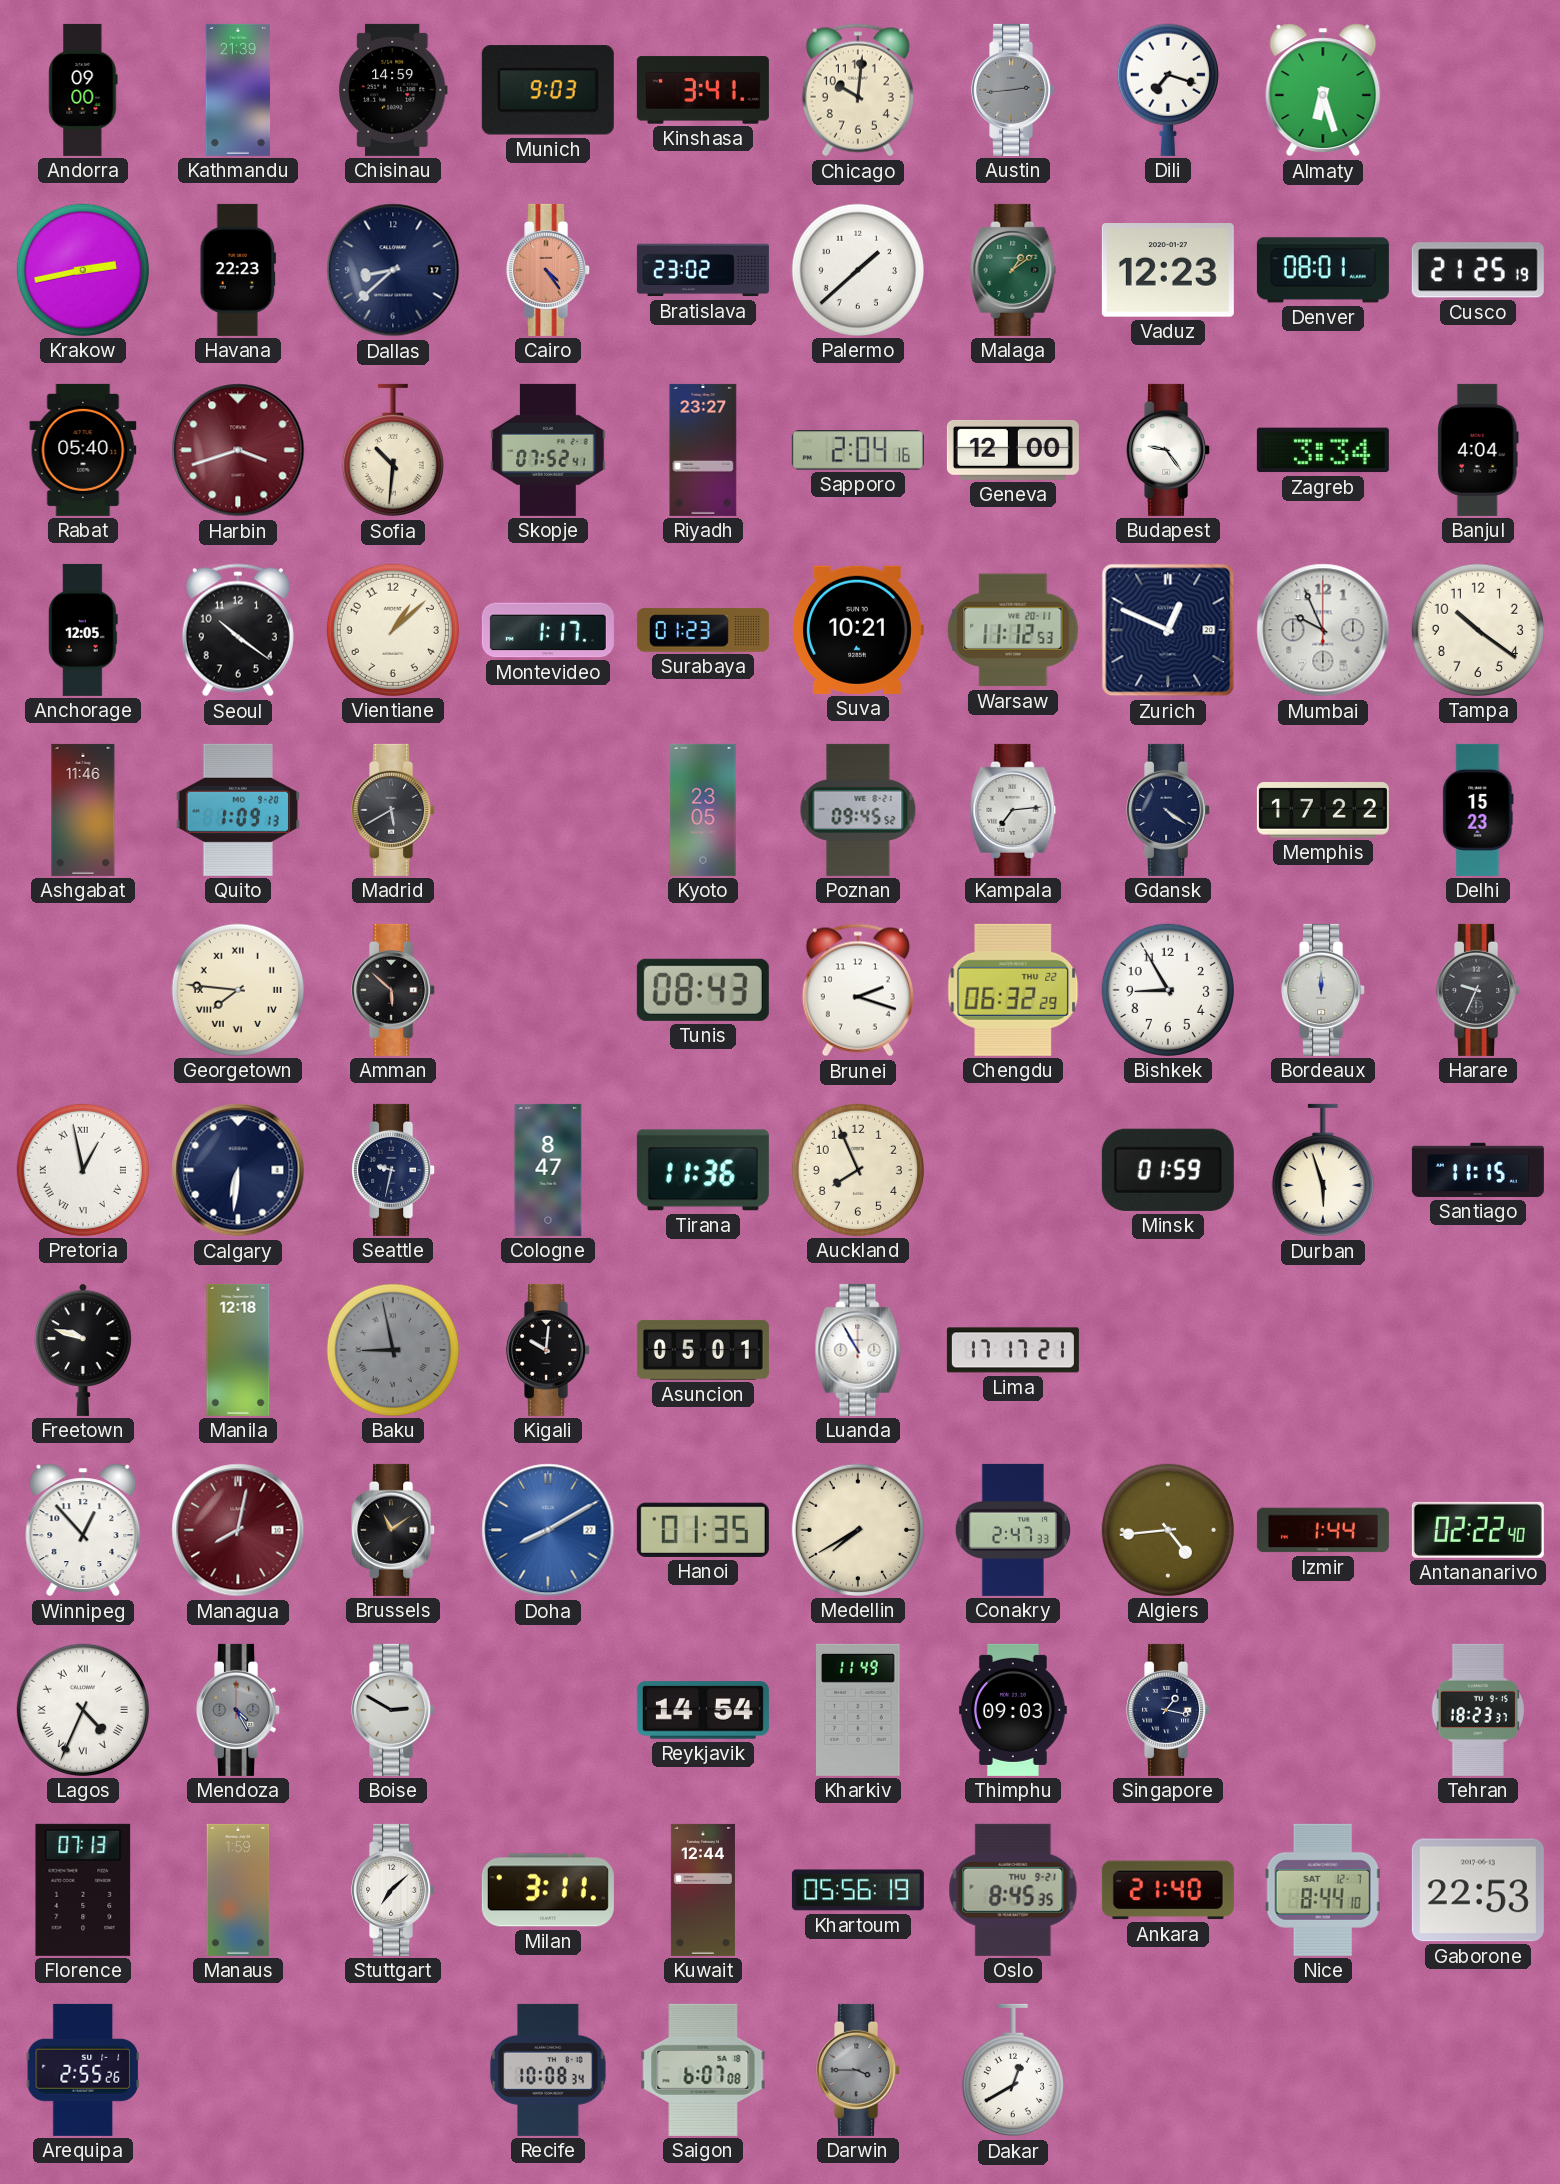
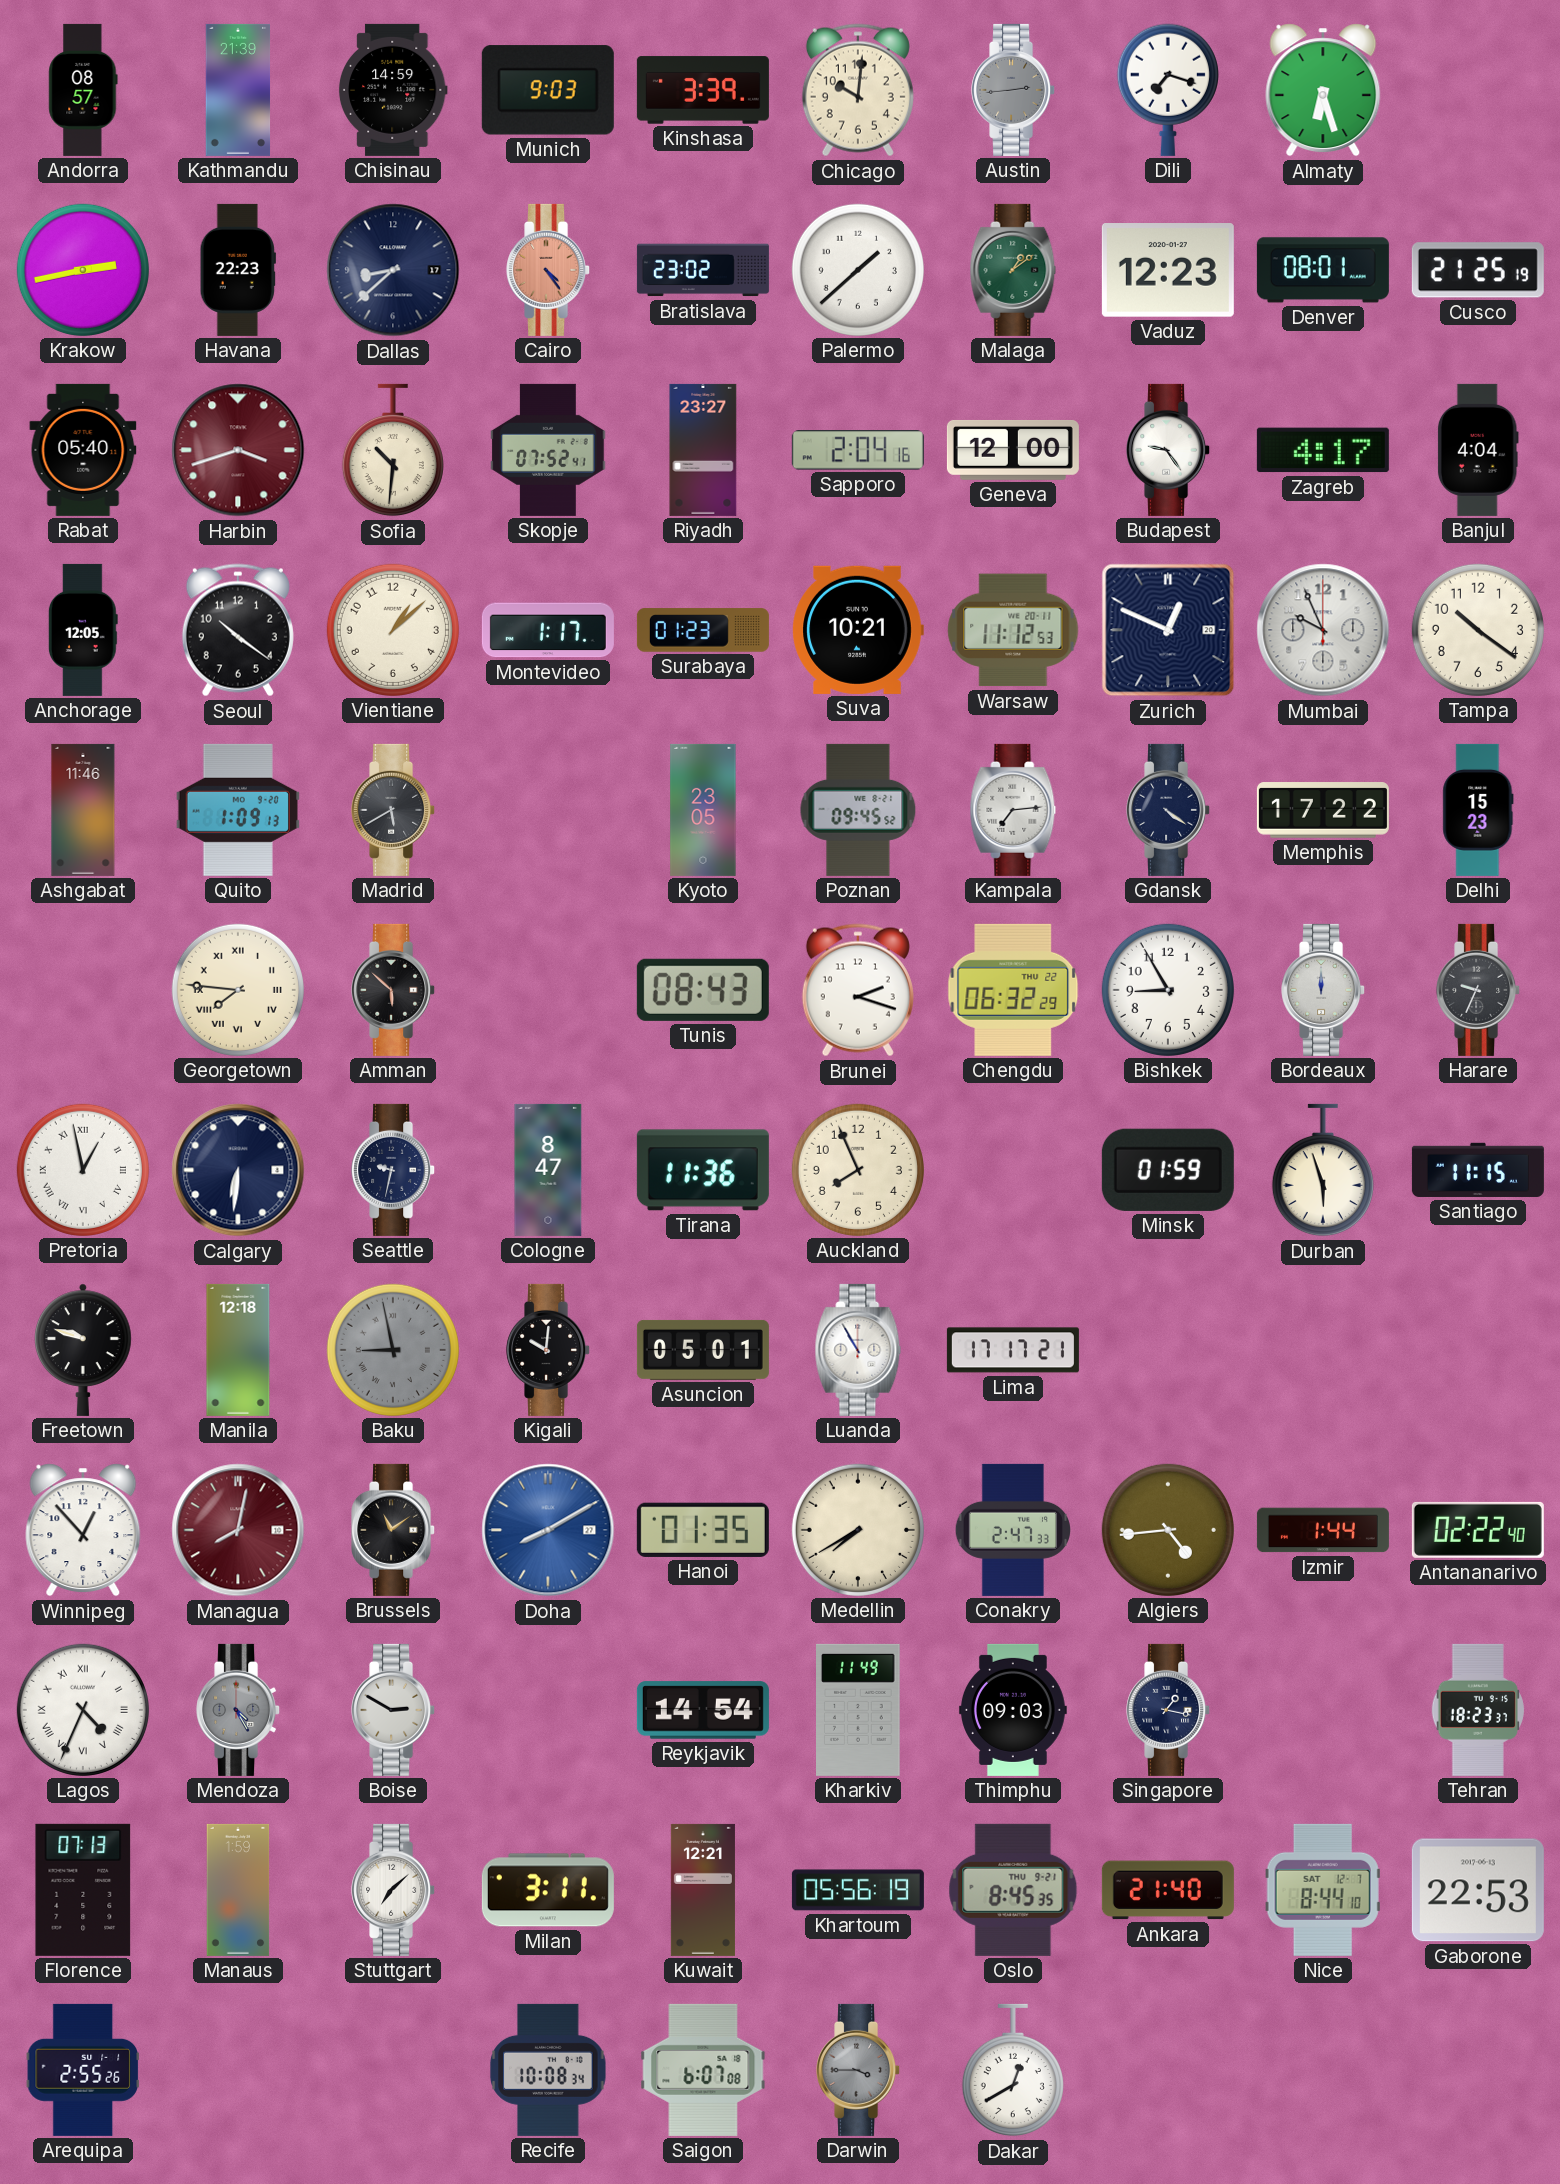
Andorra: 09:00 -> 08:57 (83, 90)
Kinshasa: 3:41 -> 3:39 (703, 90)
Zagreb: 3:34 -> 4:17 (1323, 450)
Kuwait: 12:44 -> 12:21 (703, 1890)
